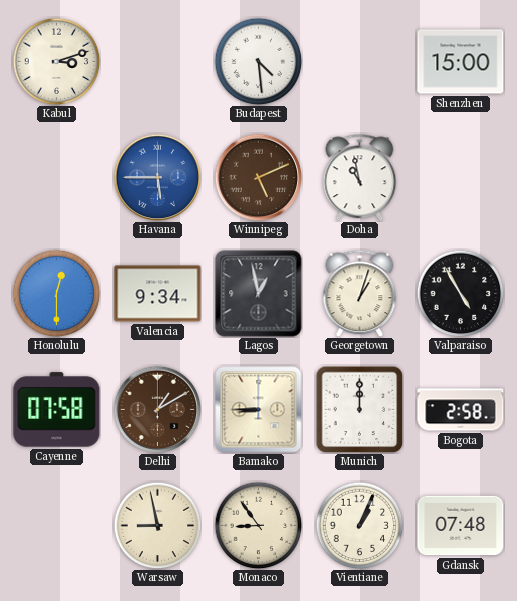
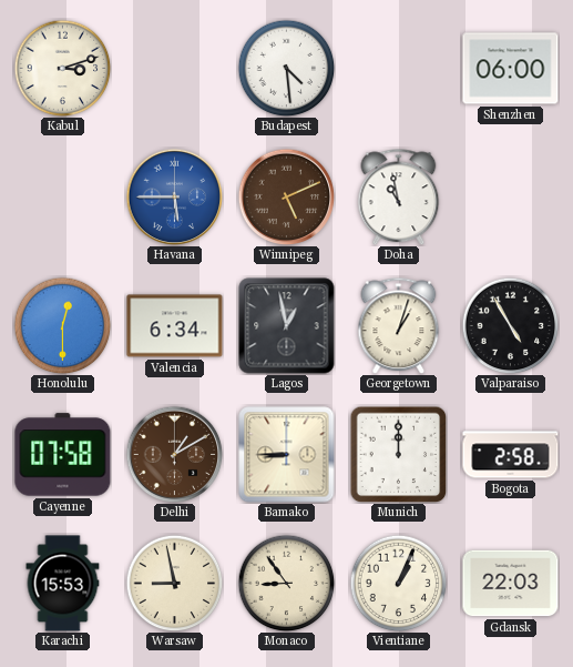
Shenzhen: 15:00 -> 06:00 (511, 69)
Valencia: 9:34 -> 6:34 (175, 326)
Karachi: none -> 15:53 (63, 584)
Gdansk: 07:48 -> 22:03 (511, 584)
